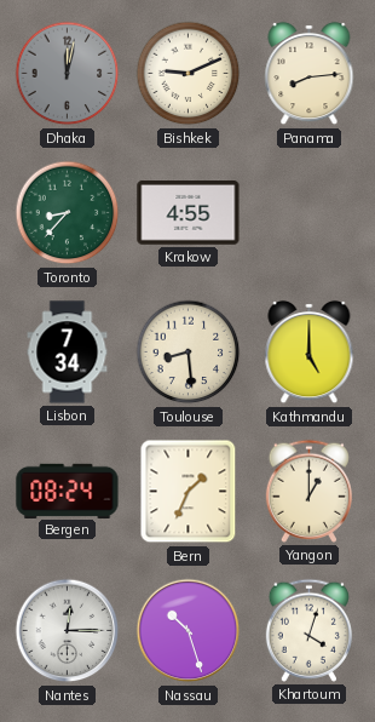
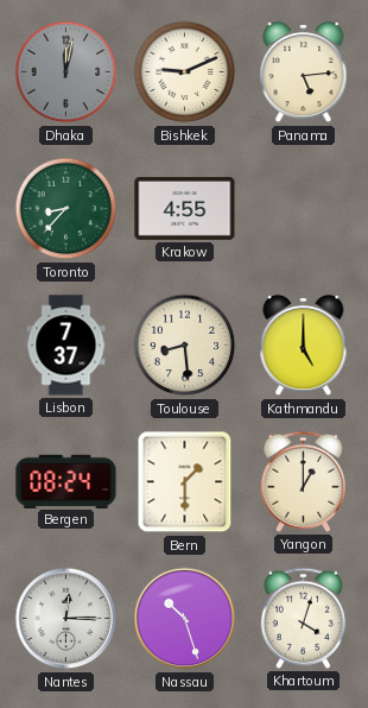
Panama: 8:14 -> 5:14 (304, 72)
Lisbon: 7:34 -> 7:37 (66, 346)
Bern: 1:34 -> 1:30 (185, 482)
